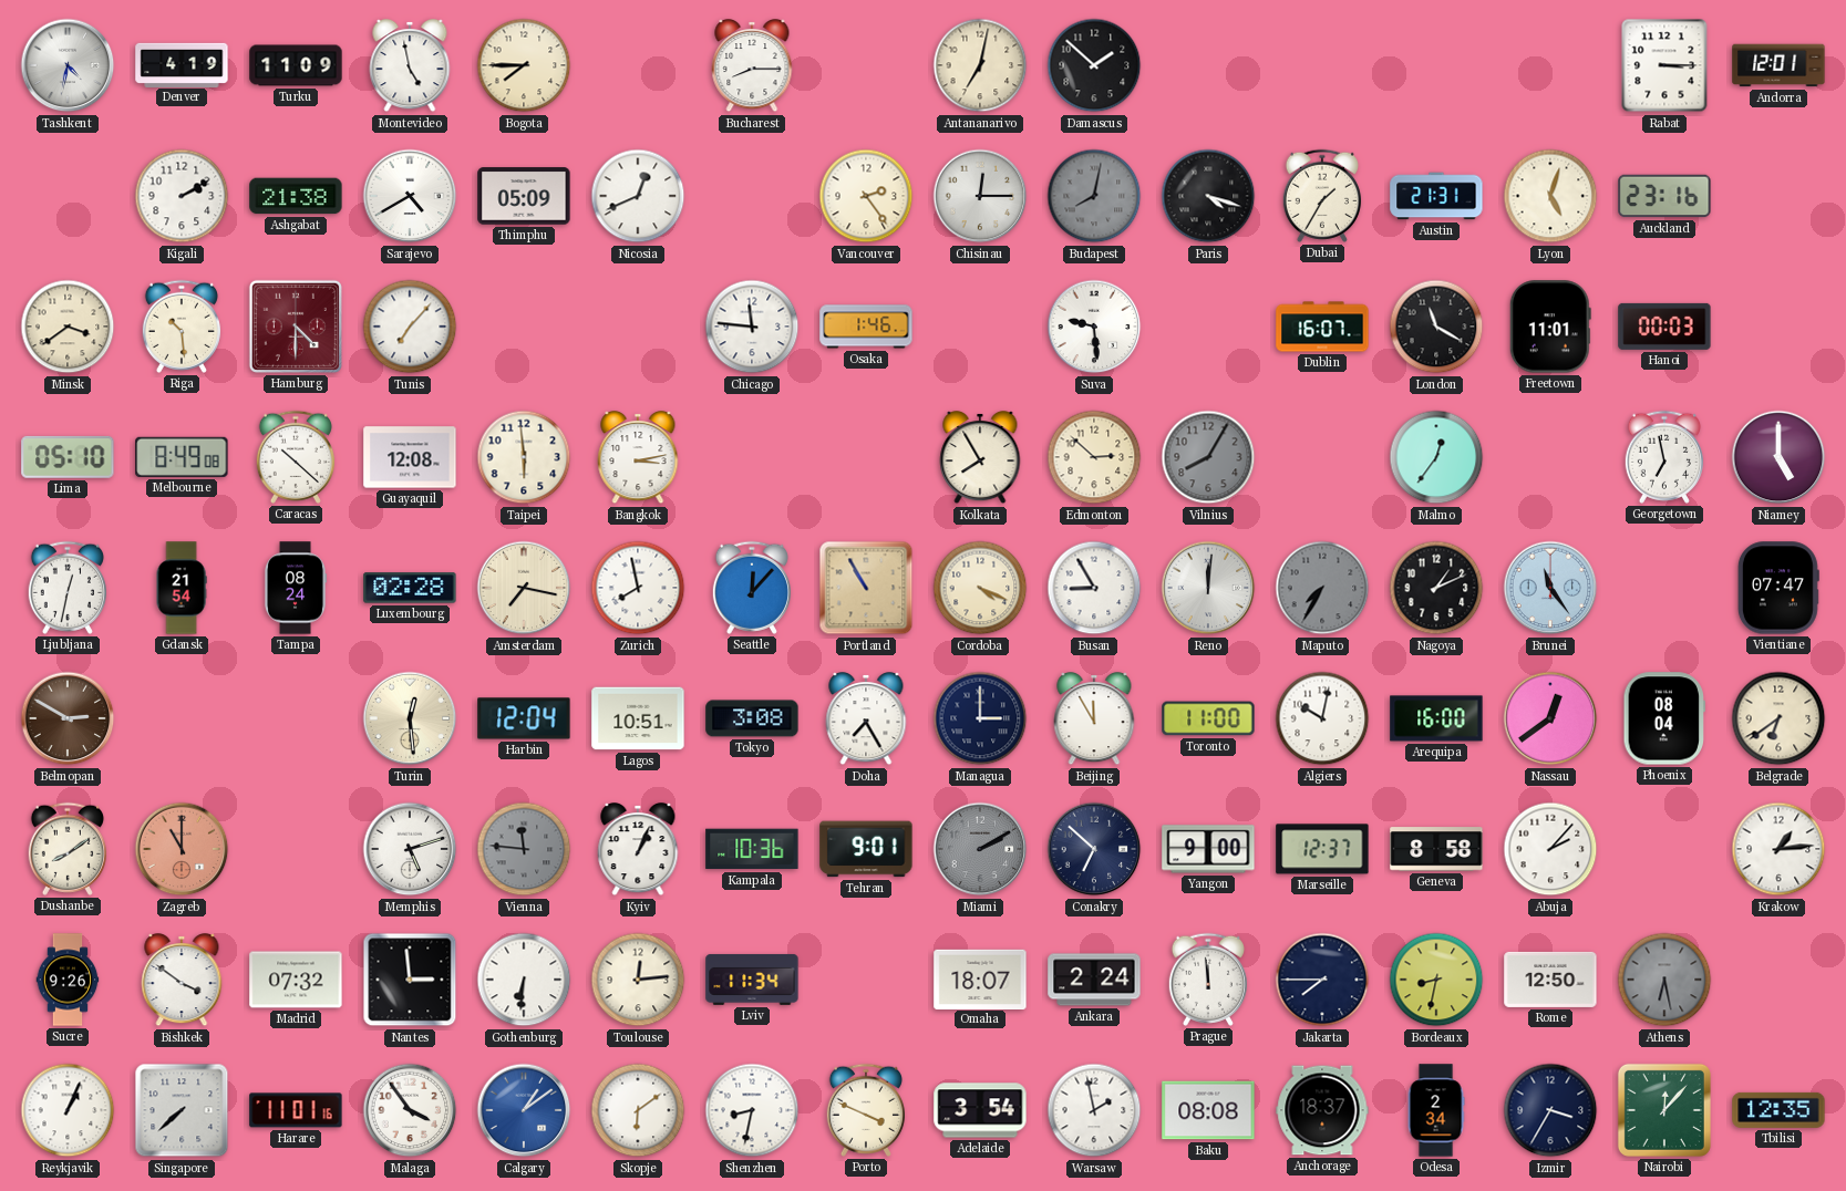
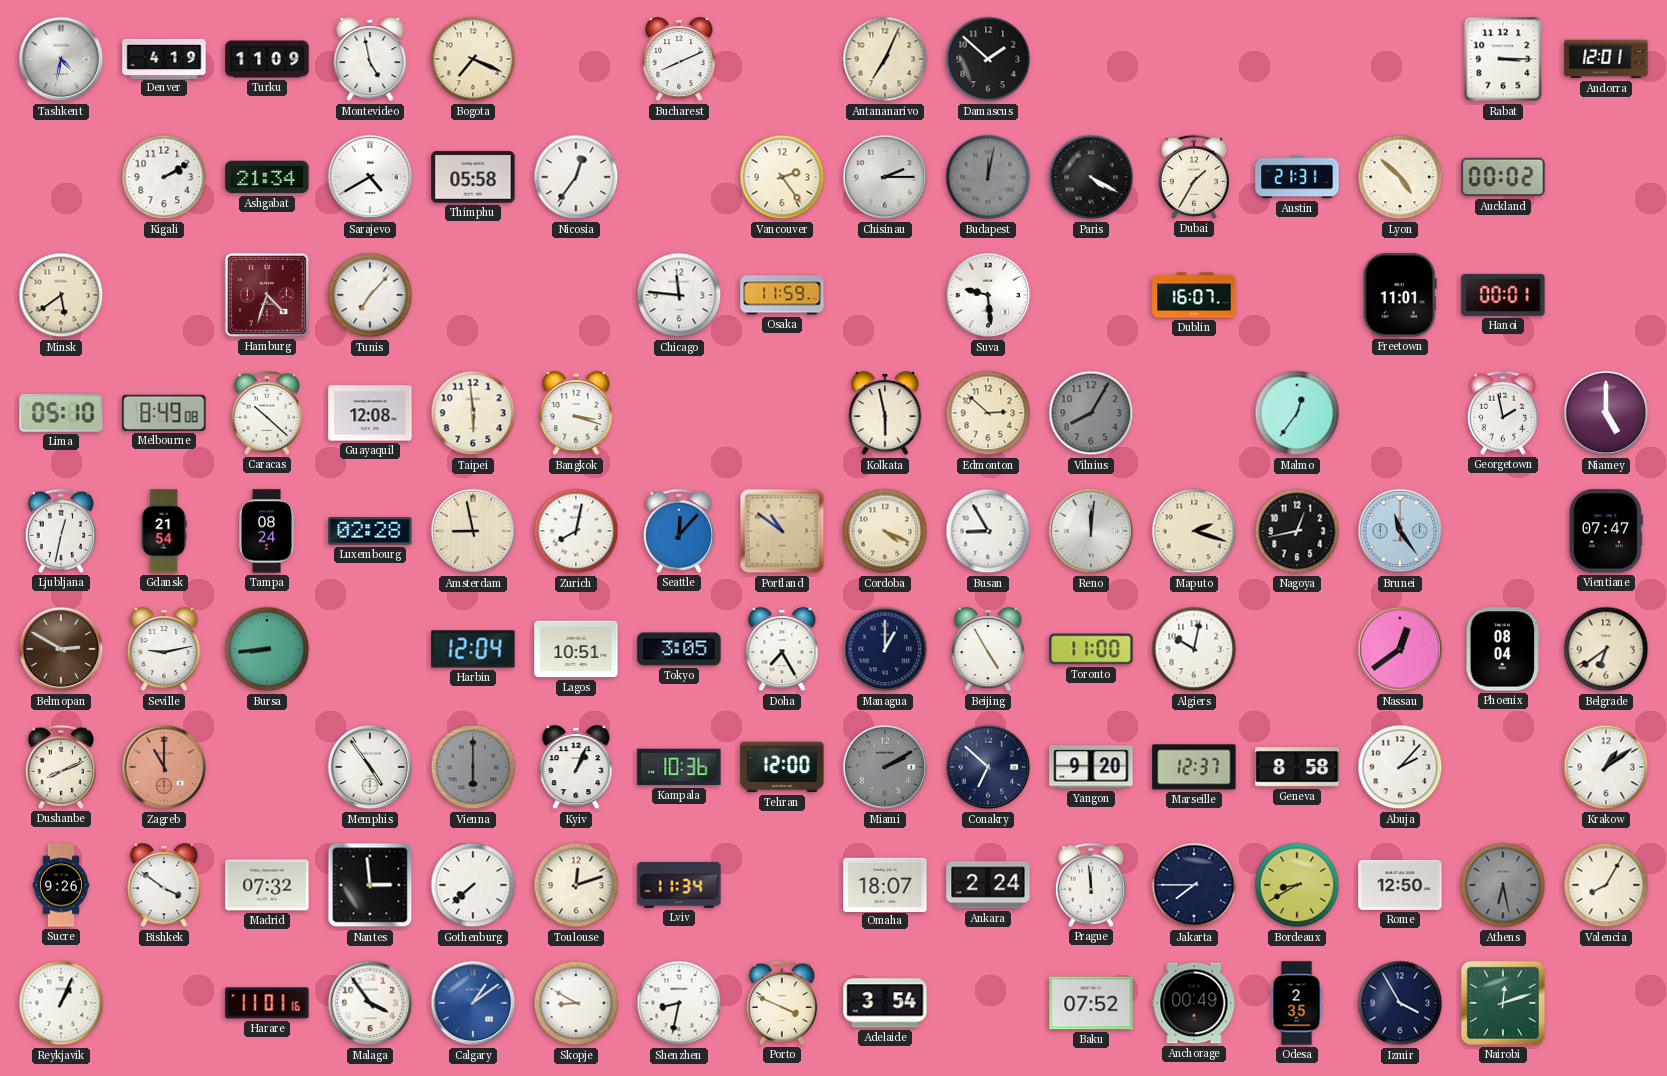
Bogota: 7:45 -> 7:19 (473, 59)
Bucharest: 8:15 -> 8:11 (679, 60)
Antananarivo: 7:02 -> 7:04 (885, 59)
Ashgabat: 21:38 -> 21:34 (267, 177)
Thimphu: 05:09 -> 05:58 (473, 177)
Nicosia: 12:41 -> 12:36 (576, 177)
Chisinau: 12:15 -> 2:15 (885, 177)
Budapest: 8:02 -> 12:02 (988, 177)
Paris: 4:18 -> 4:20 (1091, 177)
Lyon: 5:03 -> 4:52 (1400, 177)
Auckland: 23:16 -> 00:02 (1503, 177)
Minsk: 3:39 -> 5:39 (61, 295)
Riga: 10:29 -> none (182, 327)
Hamburg: 4:30 -> 4:33 (267, 295)
Osaka: 1:46 -> 11:59 (782, 295)
London: 11:20 -> none (1436, 327)
Hanoi: 00:03 -> 00:01 (1503, 295)
Bangkok: 3:13 -> 3:18 (576, 414)
Kolkata: 7:55 -> 5:58 (885, 414)
Georgetown: 6:58 -> 1:58 (1503, 413)
Amsterdam: 7:17 -> 8:58 (473, 531)
Zurich: 7:58 -> 8:02 (576, 531)
Portland: 10:55 -> 10:51 (782, 531)
Maputo: 7:35 -> 2:18 (1194, 531)
Maputo dial: grey -> cream (1194, 531)
Nagoya: 1:11 -> 12:43 (1297, 531)
Seville: none -> 9:13 (164, 650)
Bursa: none -> 8:44 (267, 649)
Turin: 12:29 -> none (410, 718)
Tokyo: 3:08 -> 3:05 (679, 649)
Managua: 3:00 -> 1:00 (885, 649)
Beijing: 11:55 -> 4:55 (988, 650)
Arequipa: 16:00 -> none (1436, 718)
Dushanbe: 8:09 -> 8:11 (61, 767)
Memphis: 5:12 -> 4:54 (370, 767)
Vienna: 11:46 -> 6:00 (473, 767)
Tehran: 9:01 -> 12:00 (782, 767)
Yangon: 9:00 -> 9:20 (1091, 767)
Krakow: 1:14 -> 1:09 (1606, 767)
Gothenburg: 6:31 -> 7:38 (473, 885)
Toulouse: 12:14 -> 12:12 (576, 885)
Bordeaux: 8:32 -> 8:40 (1297, 885)
Valencia: none -> 8:05 (1606, 885)
Singapore: 7:38 -> none (182, 1110)
Skopje: 6:09 -> 8:50 (576, 1003)
Warsaw: 1:58 -> none (1094, 1110)
Baku: 08:08 -> 07:52 (1091, 1003)
Anchorage: 18:37 -> 00:49 (1194, 1003)
Odesa: 2:34 -> 2:35 (1297, 1003)
Izmir: 3:35 -> 3:55 (1400, 1003)
Nairobi: 12:07 -> 12:12 (1503, 1003)
Tbilisi: 12:35 -> none (1778, 1110)
